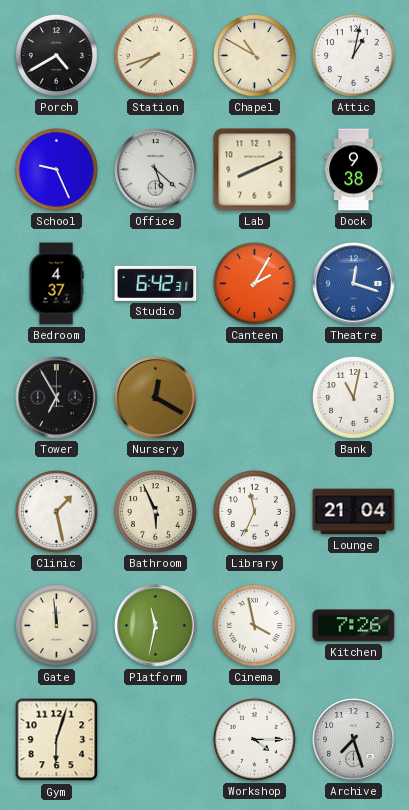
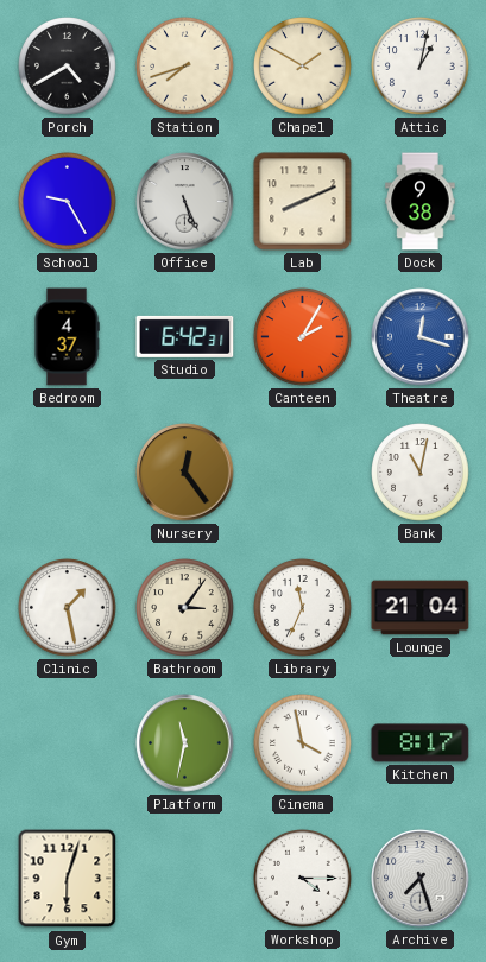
Chapel: 10:50 -> 1:50 (303, 67)
School: 9:26 -> 9:25 (68, 202)
Office: 5:22 -> 5:26 (185, 202)
Tower: 6:55 -> none (57, 398)
Nursery: 12:20 -> 12:24 (185, 473)
Bathroom: 5:56 -> 3:06 (185, 608)
Gate: 11:59 -> none (57, 626)
Kitchen: 7:26 -> 8:17 (421, 743)
